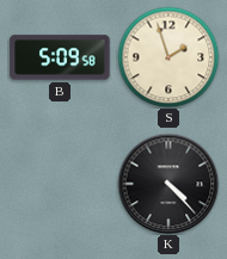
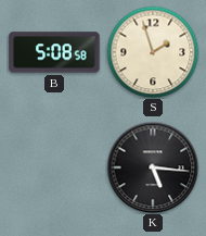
B: 5:09 -> 5:08 (54, 52)
K: 4:23 -> 5:16 (153, 167)
